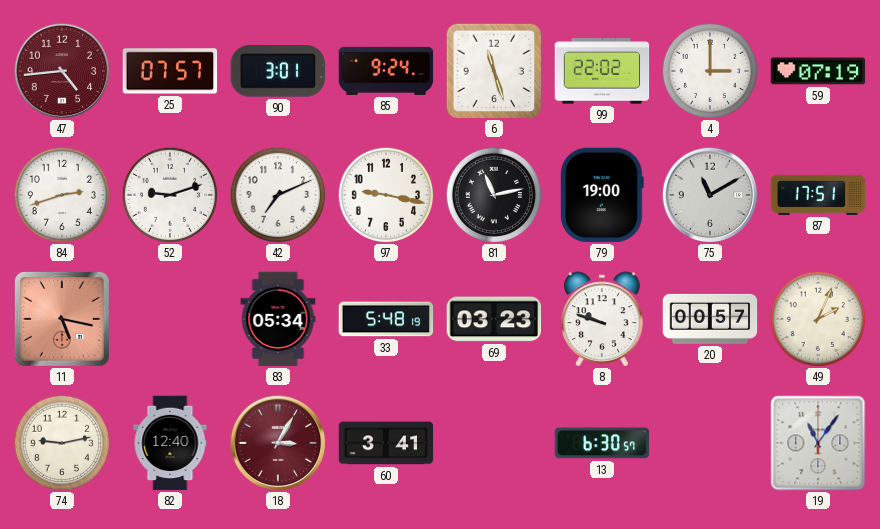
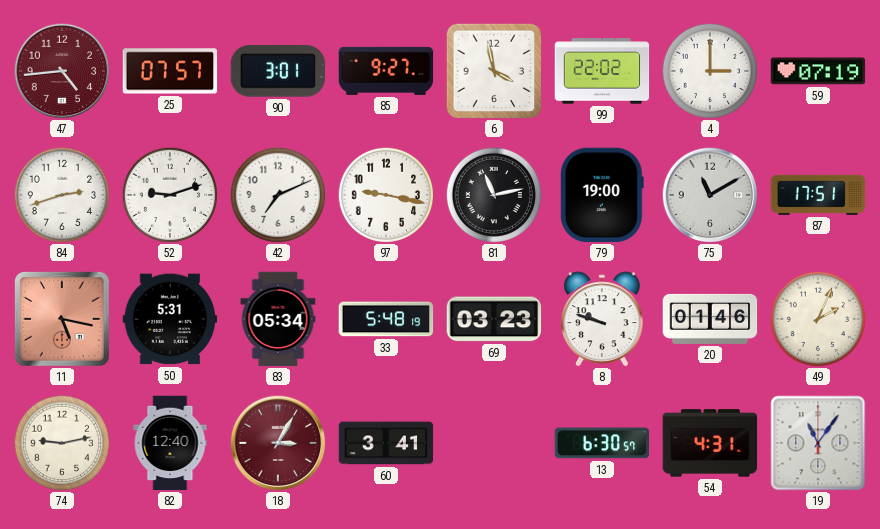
85: 9:24 -> 9:27 (386, 71)
6: 11:27 -> 3:58 (494, 71)
50: none -> 5:31 (170, 319)
20: 00:57 -> 01:46 (710, 319)
54: none -> 4:31 (710, 443)
